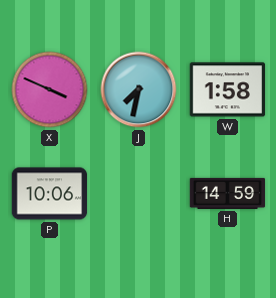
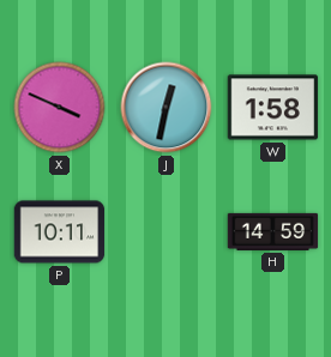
J: 7:32 -> 12:32 (167, 108)
P: 10:06 -> 10:11 (60, 232)
